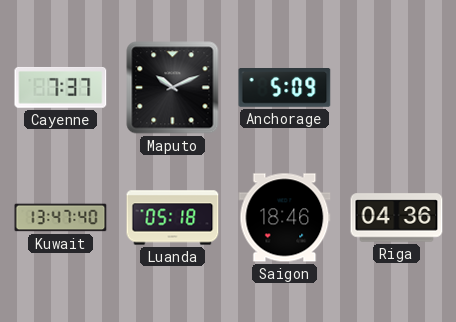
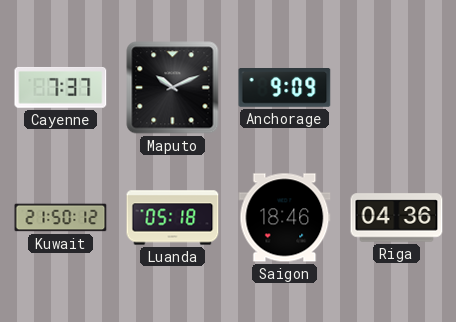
Anchorage: 5:09 -> 9:09 (285, 88)
Kuwait: 13:47 -> 21:50 (61, 218)
